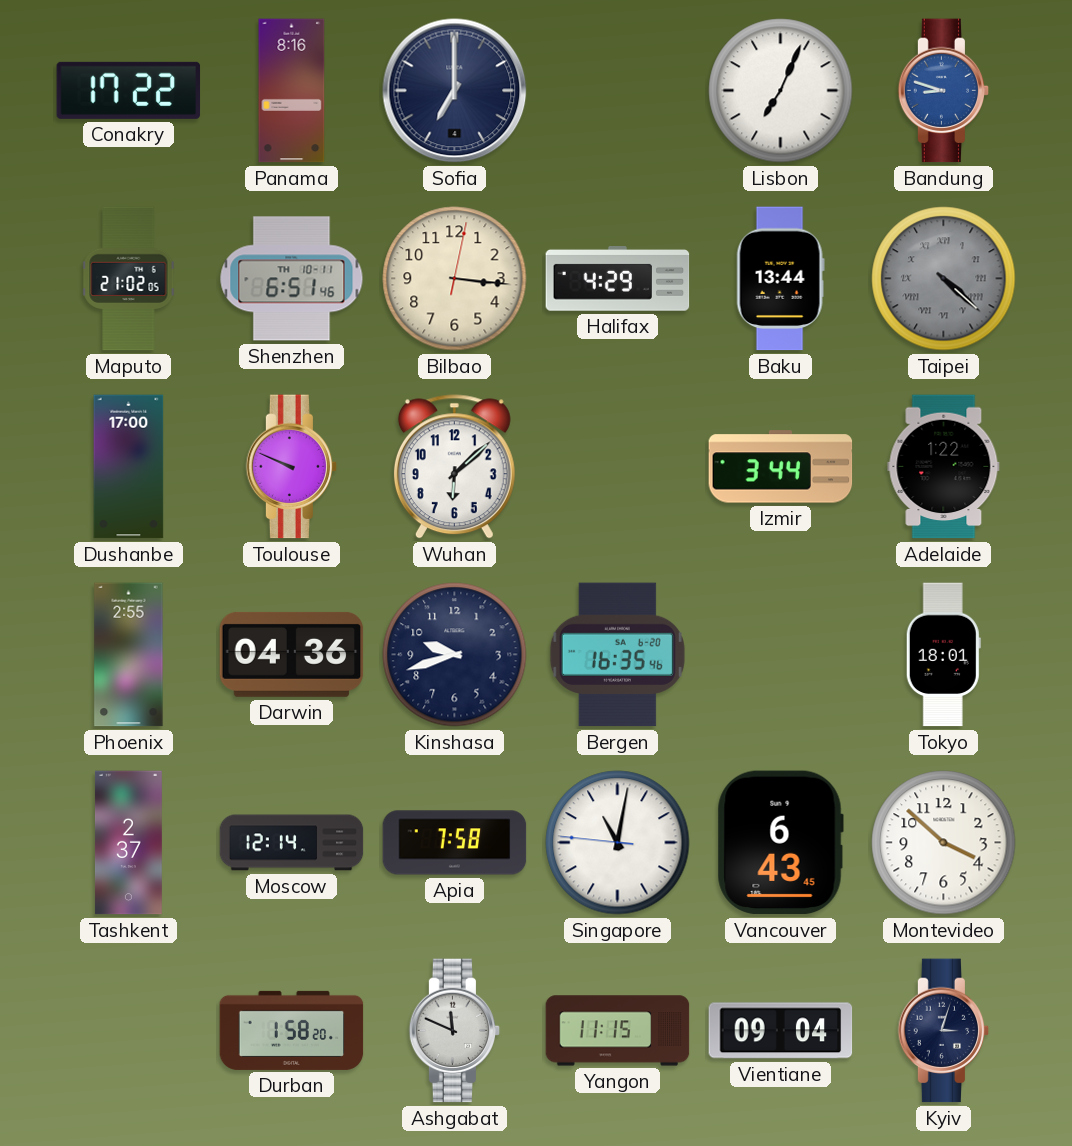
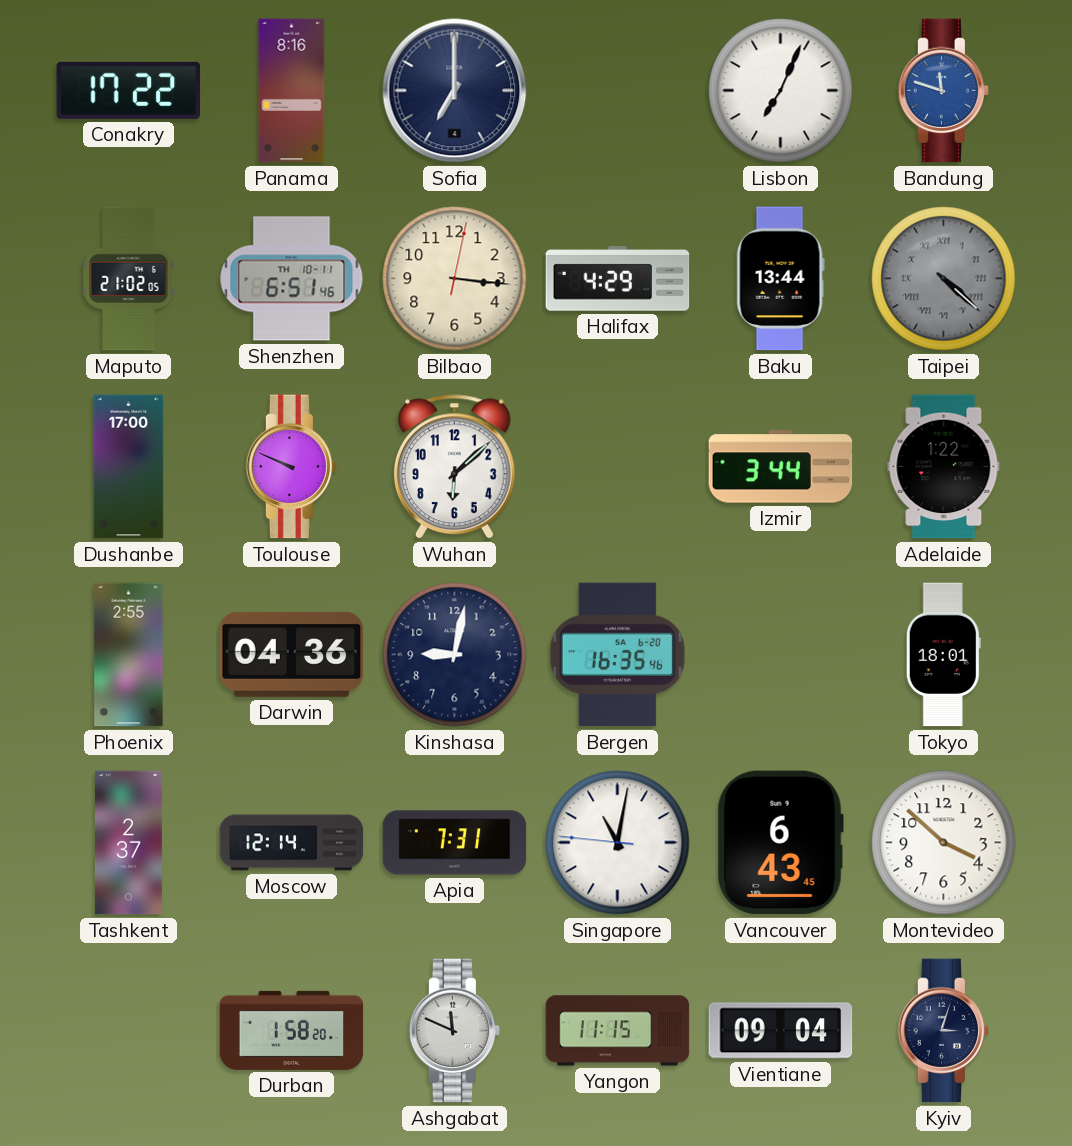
Bandung: 8:48 -> 11:48 (944, 91)
Kinshasa: 9:42 -> 9:02 (455, 655)
Apia: 7:58 -> 7:31 (455, 843)
